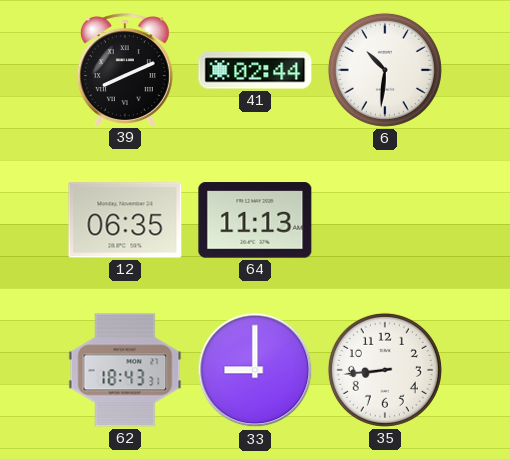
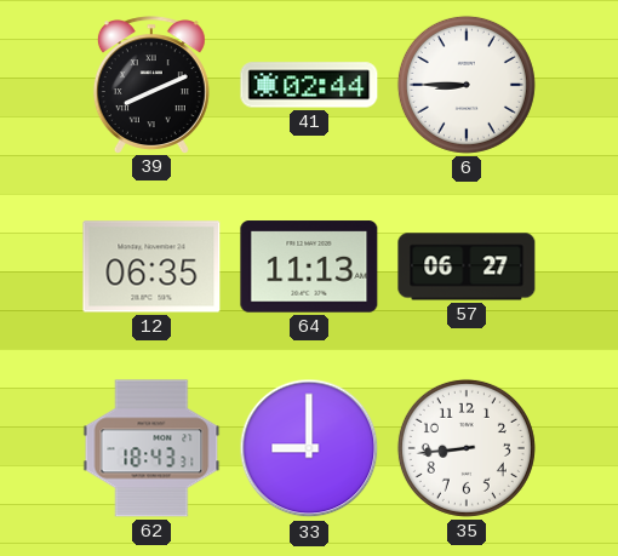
6: 10:31 -> 8:45 (467, 85)
57: none -> 06:27 (467, 266)
